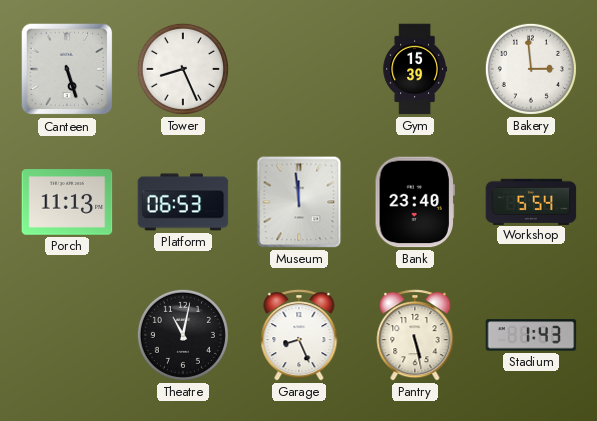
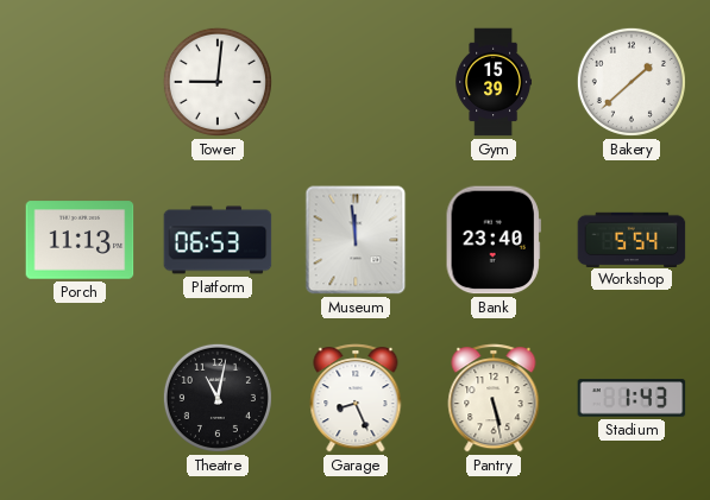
Canteen: 5:27 -> none (67, 69)
Tower: 8:26 -> 9:01 (218, 82)
Bakery: 2:59 -> 1:38 (632, 82)
